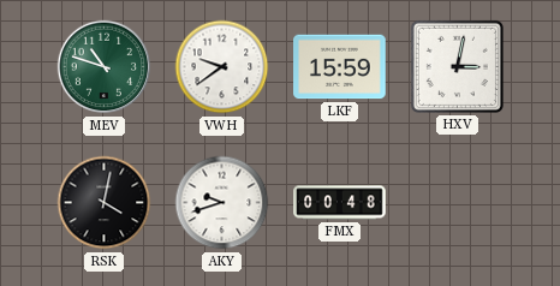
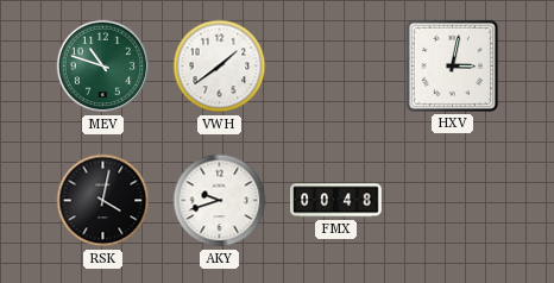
VWH: 9:39 -> 1:39 (220, 67)
LKF: 15:59 -> none (340, 67)
